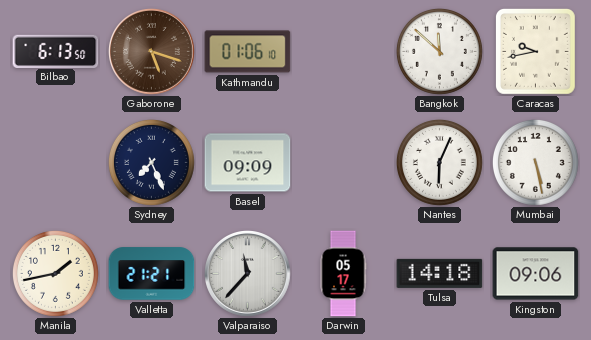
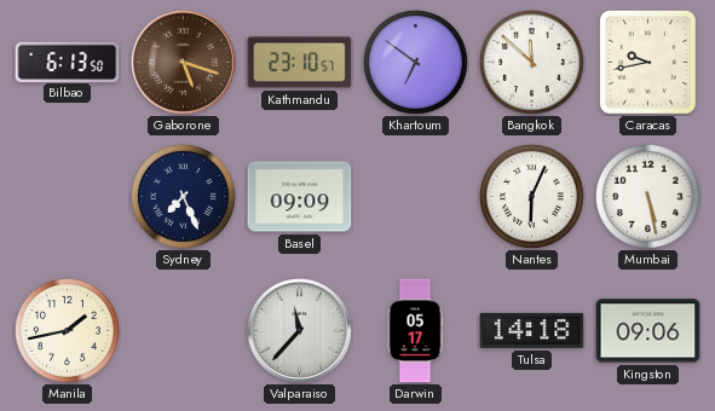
Kathmandu: 01:06 -> 23:10 (300, 63)
Khartoum: none -> 6:51 (415, 62)
Valletta: 21:21 -> none (152, 274)
